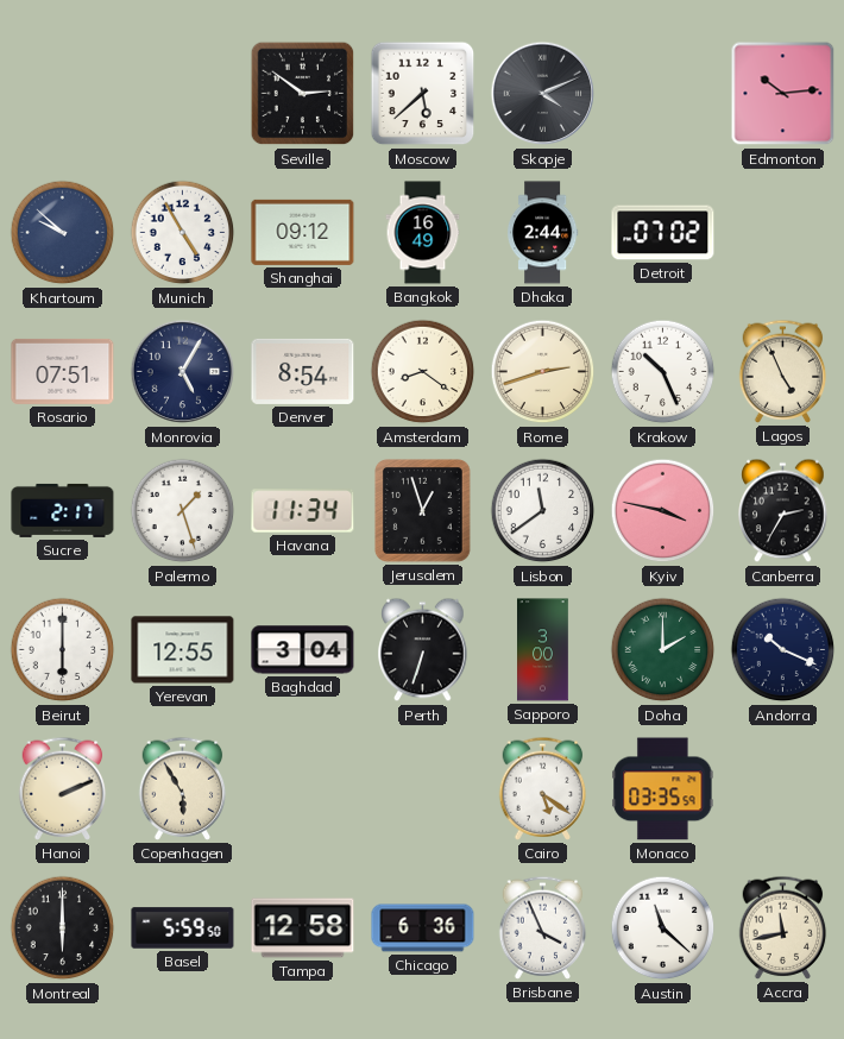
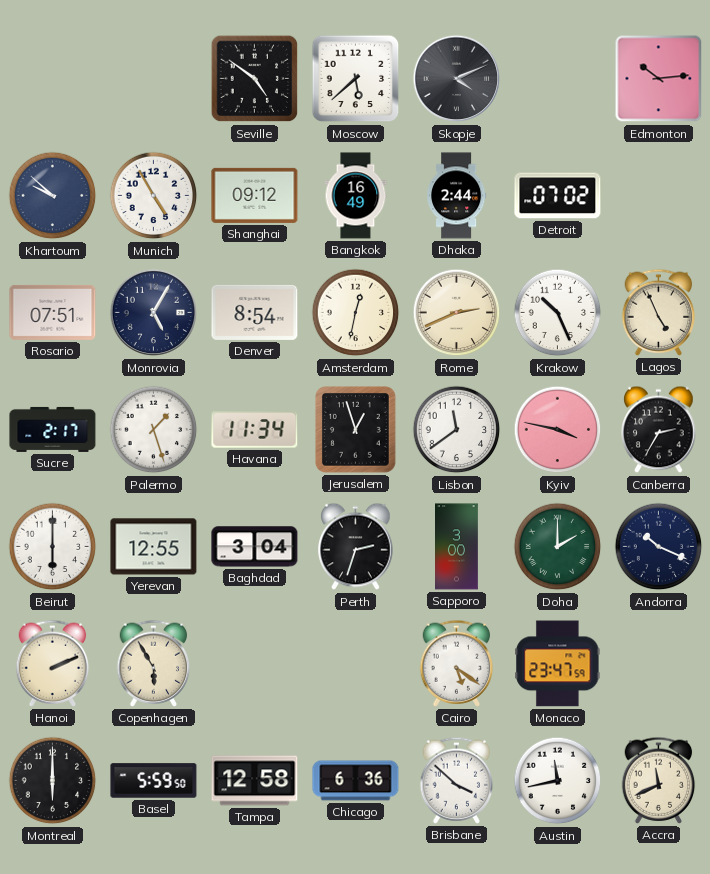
Seville: 2:51 -> 4:51 (255, 79)
Amsterdam: 8:21 -> 12:32 (356, 313)
Rome: 2:42 -> 2:41 (457, 313)
Perth: 6:33 -> 2:33 (356, 547)
Monaco: 03:35 -> 23:47 (558, 664)
Brisbane: 3:56 -> 3:52 (457, 780)
Austin: 11:22 -> 11:43 (558, 781)
Accra: 11:43 -> 11:41 (659, 780)
